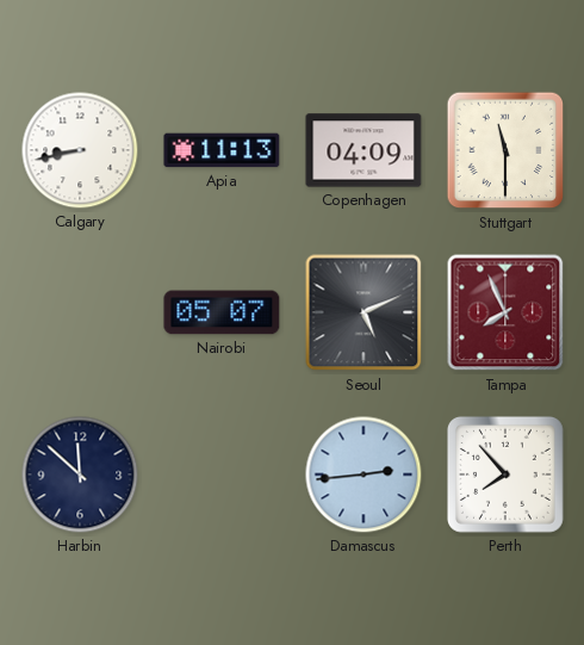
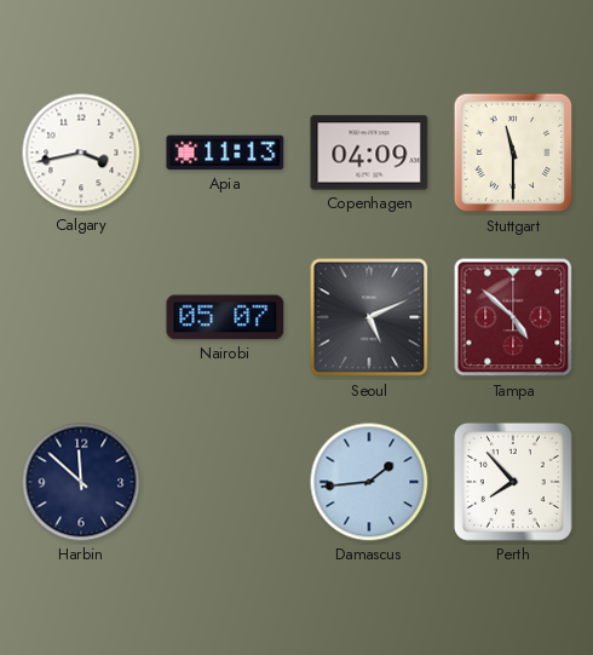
Calgary: 8:43 -> 3:43 (81, 153)
Tampa: 7:56 -> 4:52 (513, 317)
Damascus: 2:44 -> 1:44 (369, 482)
